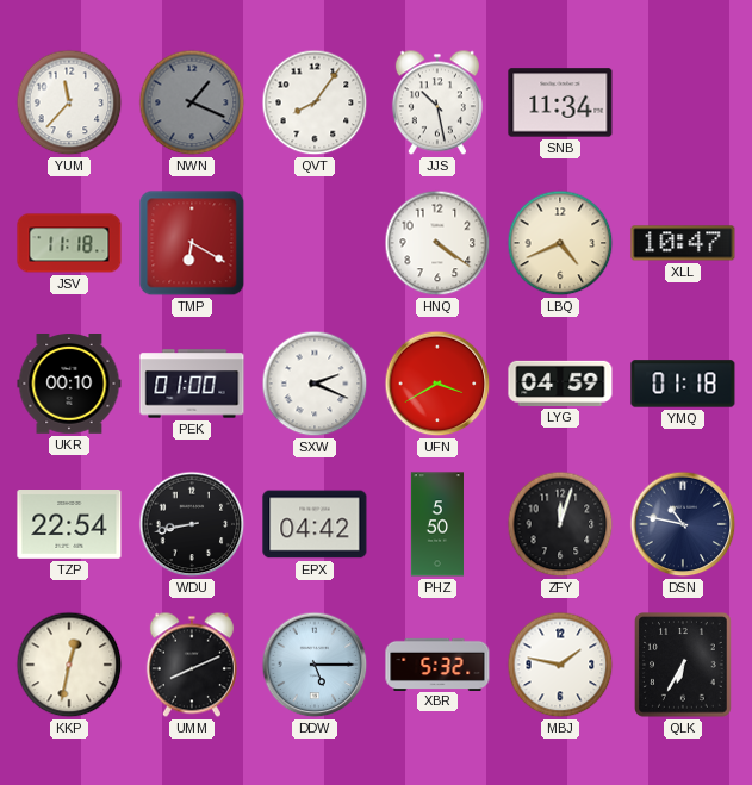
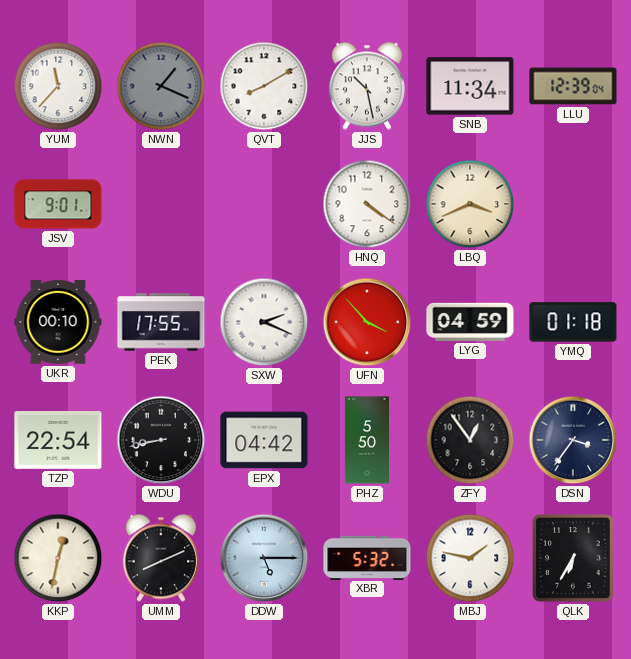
QVT: 8:06 -> 8:10 (264, 86)
LLU: none -> 12:39 (573, 86)
JSV: 11:18 -> 9:01 (58, 204)
TMP: 6:20 -> none (192, 243)
LBQ: 4:41 -> 3:41 (470, 204)
XLL: 10:47 -> none (683, 243)
PEK: 01:00 -> 17:55 (161, 322)
UFN: 3:40 -> 3:53 (367, 322)
ZFY: 12:03 -> 12:54 (470, 440)
DSN: 10:47 -> 3:36 (573, 440)
